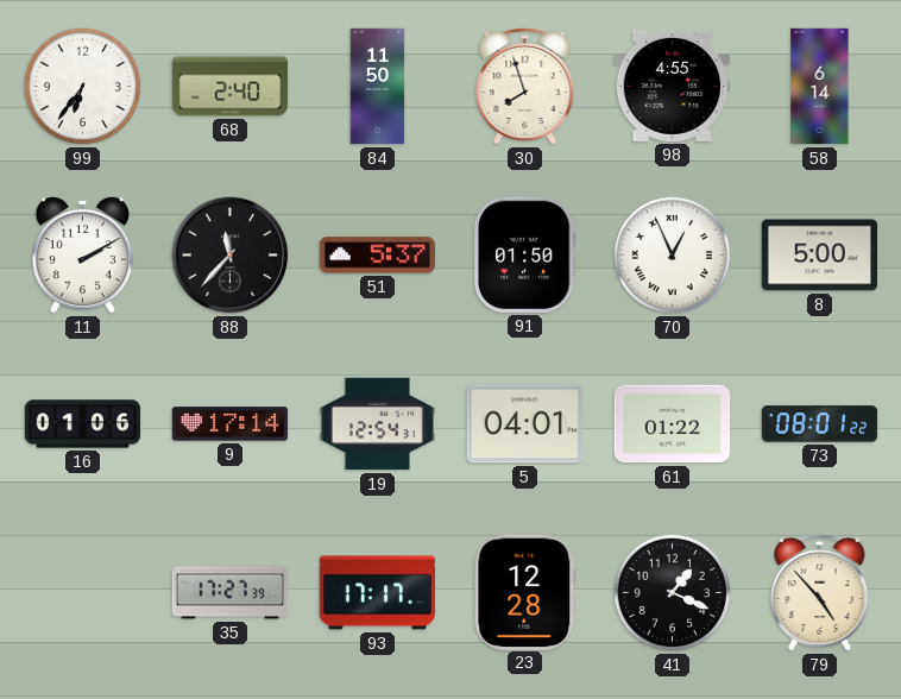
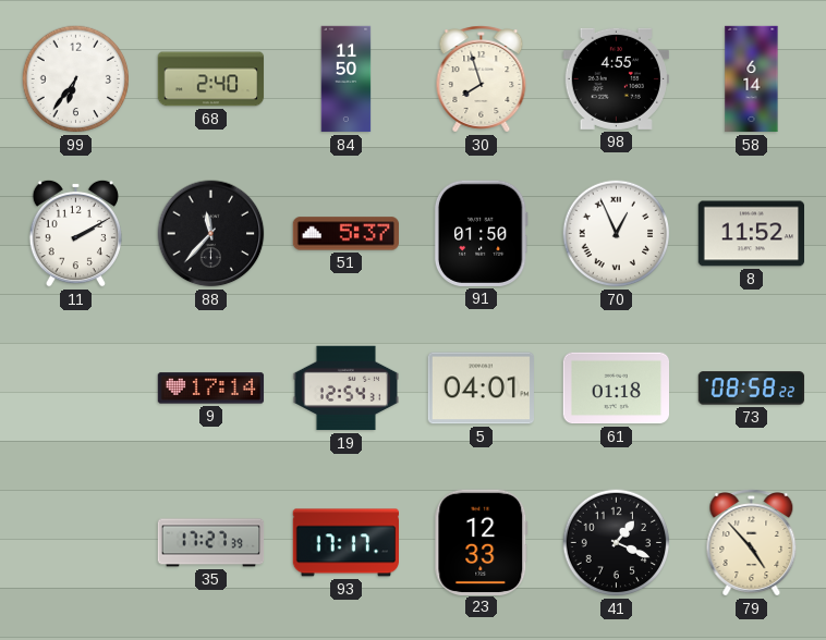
8: 5:00 -> 11:52 (751, 234)
16: 01:06 -> none (83, 424)
61: 01:22 -> 01:18 (616, 389)
73: 08:01 -> 08:58 (752, 389)
23: 12:28 -> 12:33 (482, 542)
